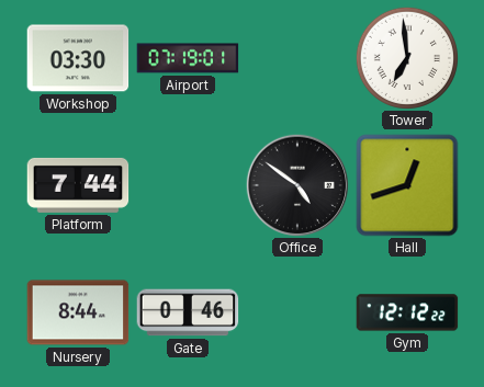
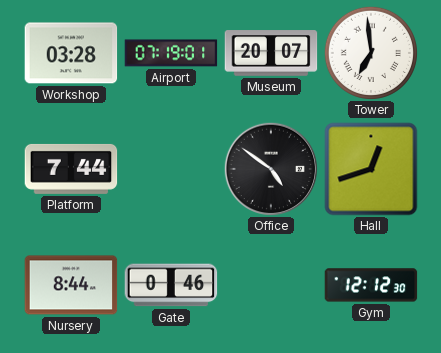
Workshop: 03:30 -> 03:28 (71, 53)
Museum: none -> 20:07 (271, 53)
Gym: 12:12:22 -> 12:12:30 (371, 285)
